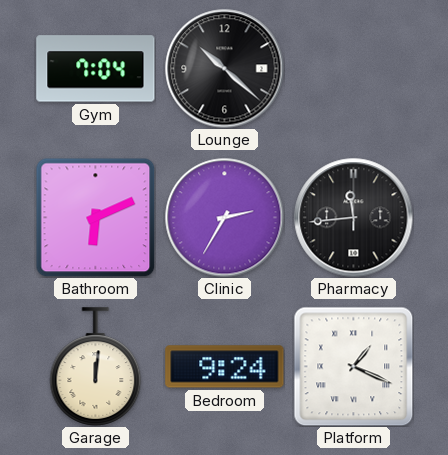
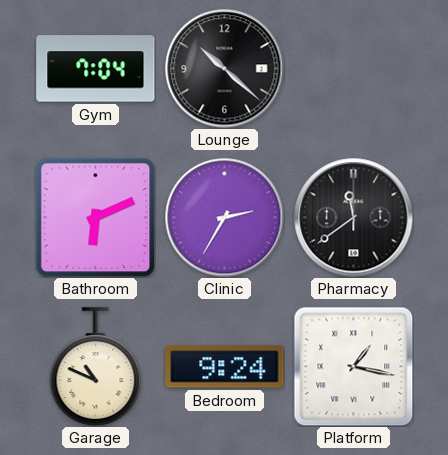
Pharmacy: 11:44 -> 11:39 (354, 218)
Garage: 12:01 -> 10:49 (96, 367)
Platform: 1:19 -> 1:17 (353, 366)
